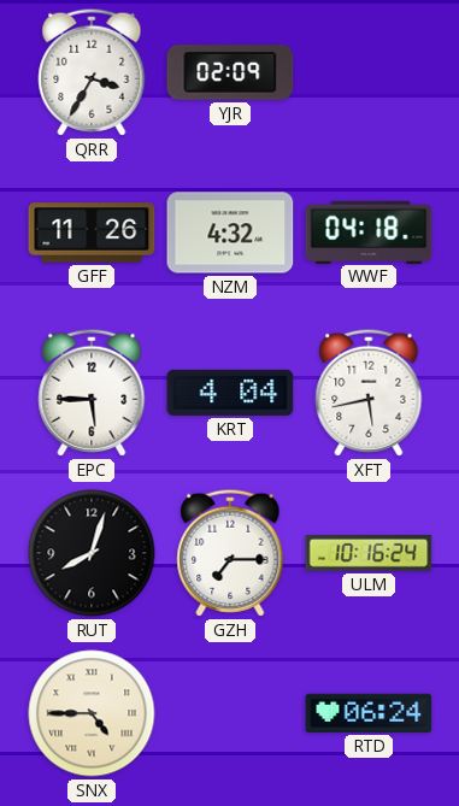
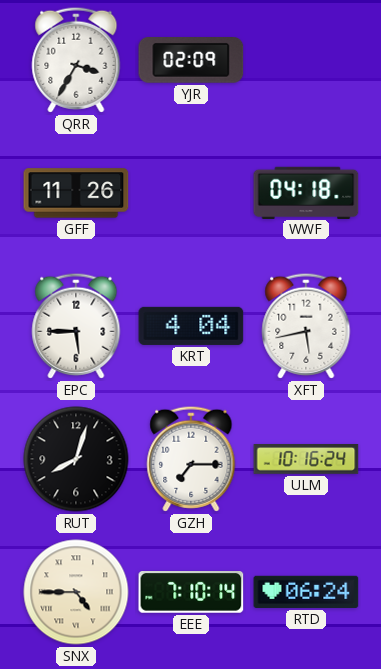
NZM: 4:32 -> none (230, 233)
EEE: none -> 7:10 (191, 593)
